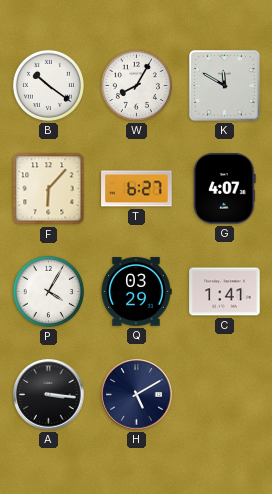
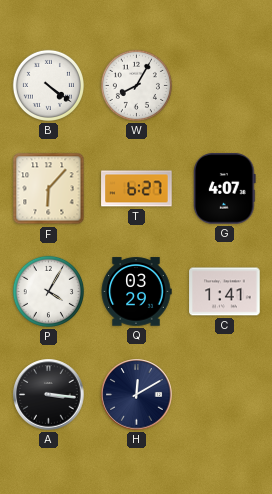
B: 10:21 -> 4:21 (48, 85)
K: 11:50 -> none (225, 86)
H: 5:10 -> 12:10 (137, 395)
